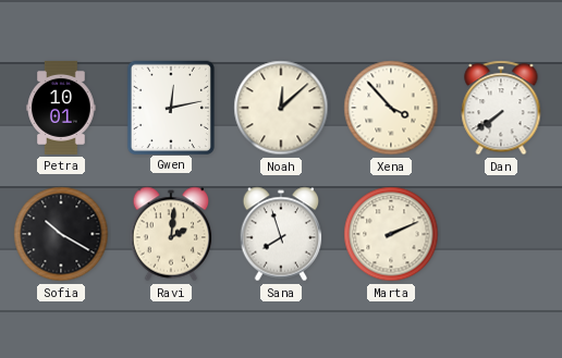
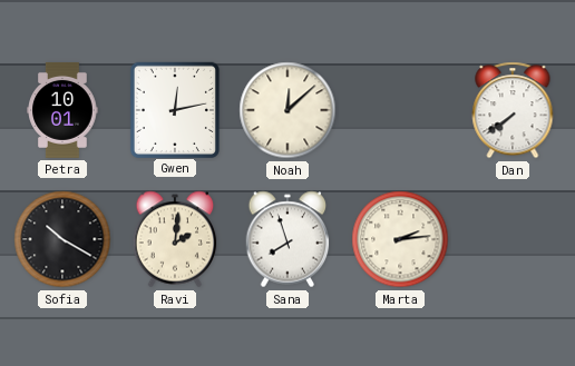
Xena: 3:53 -> none (391, 108)
Marta: 2:11 -> 2:14 (400, 239)
